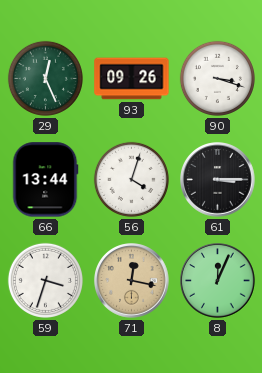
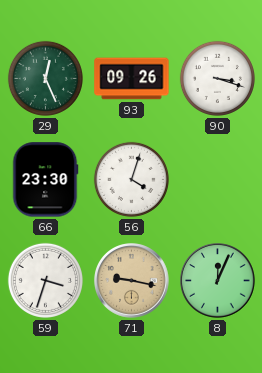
66: 13:44 -> 23:30 (45, 180)
61: 3:15 -> none (218, 180)
71: 12:17 -> 9:17 (132, 281)
